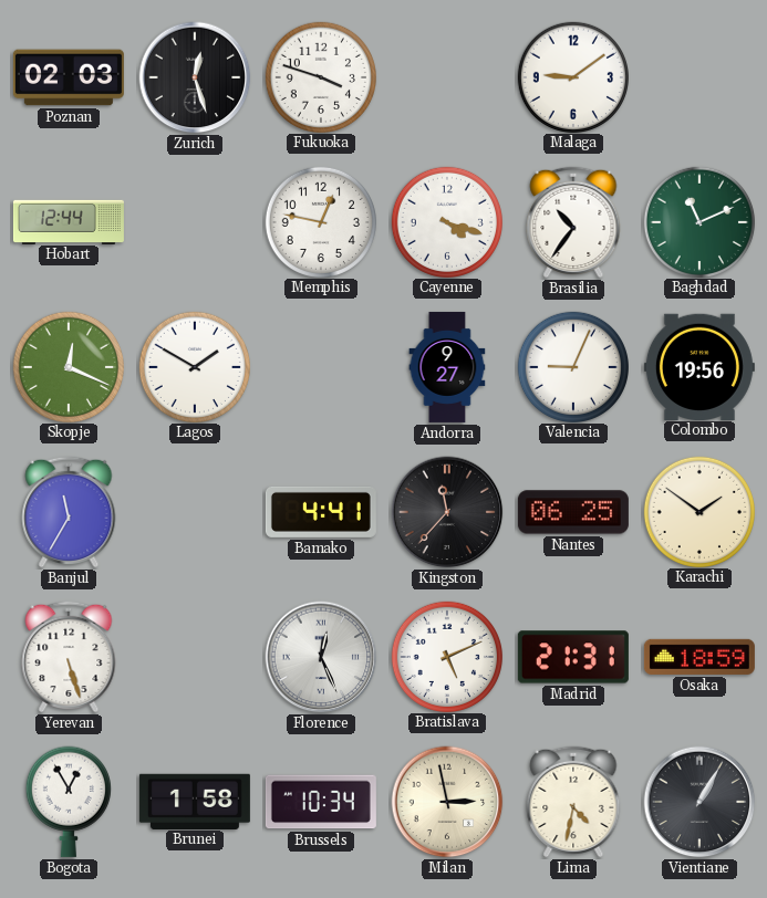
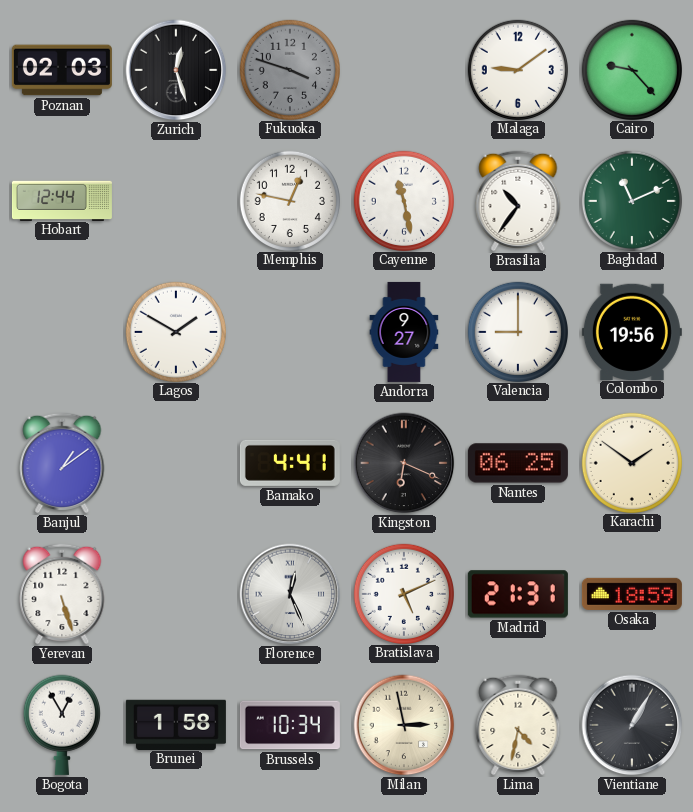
Fukuoka dial: white -> grey (289, 69)
Cairo: none -> 9:23 (631, 69)
Cayenne: 4:18 -> 11:28 (403, 200)
Skopje: 12:19 -> none (68, 366)
Valencia: 9:04 -> 9:00 (517, 331)
Banjul: 11:35 -> 1:09 (62, 463)
Kingston: 11:37 -> 6:19 (404, 463)
